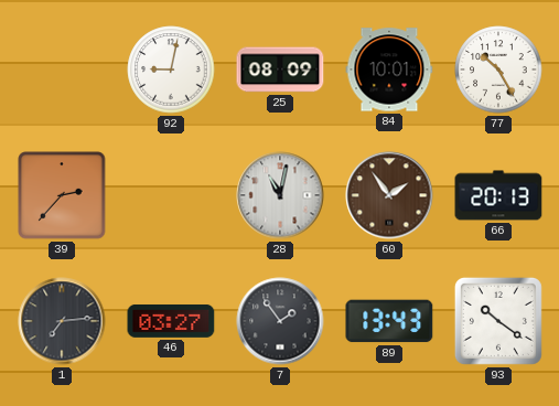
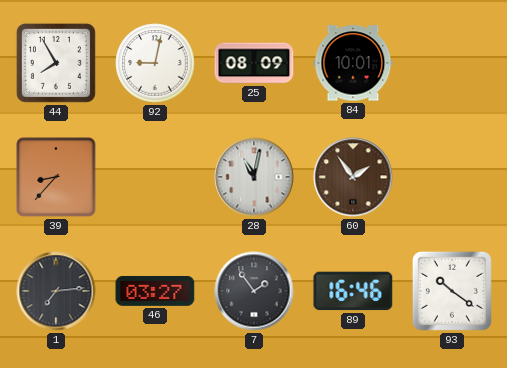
44: none -> 7:55 (56, 63)
77: 10:25 -> none (498, 70)
39: 2:37 -> 8:37 (56, 177)
66: 20:13 -> none (498, 195)
89: 13:43 -> 16:46 (353, 291)
